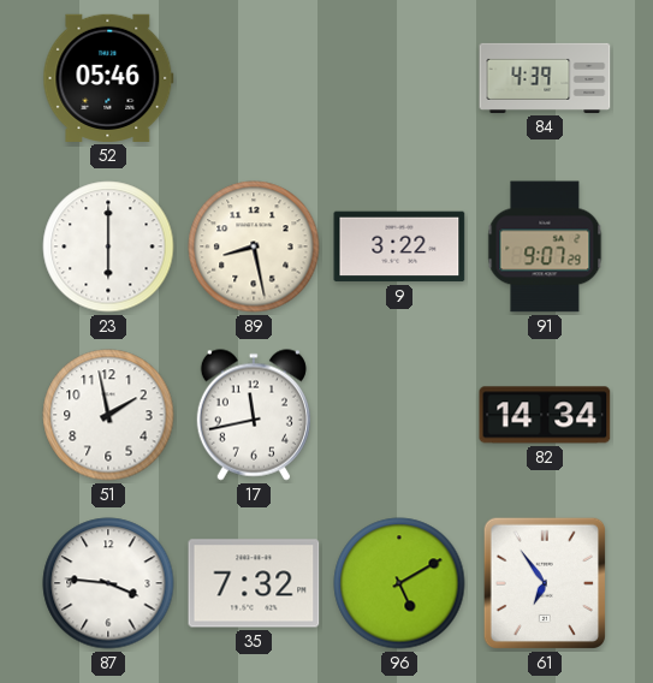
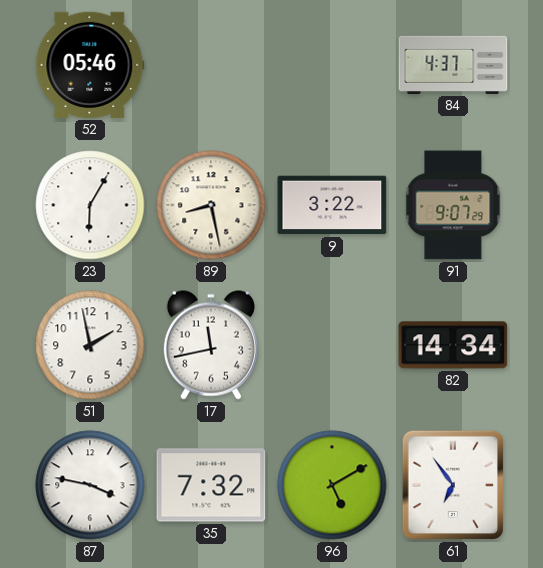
84: 4:39 -> 4:37 (453, 65)
23: 6:00 -> 6:05 (90, 205)
87: 3:46 -> 3:47 (90, 485)
